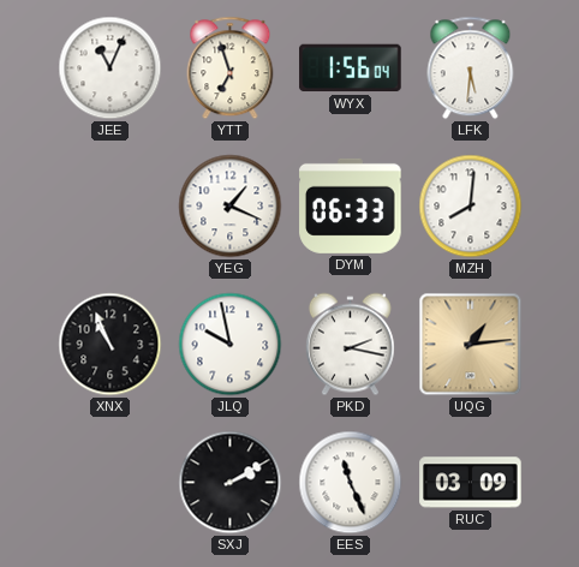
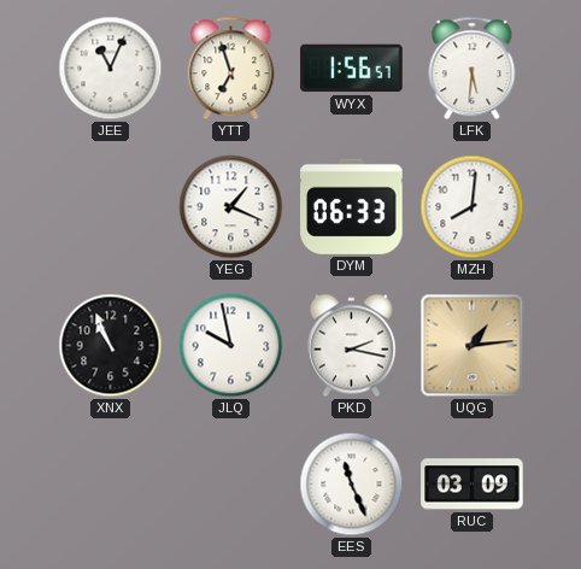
WYX: 1:56:04 -> 1:56:57 (352, 69)
SXJ: 2:10 -> none (231, 483)
